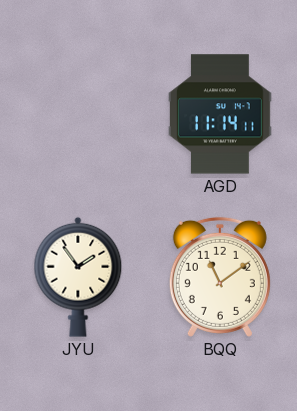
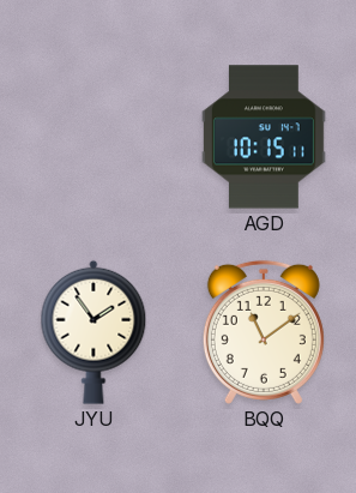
AGD: 11:14 -> 10:15 (265, 137)
